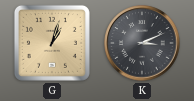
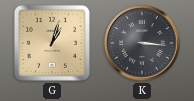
K: 3:11 -> 3:16 (142, 43)
